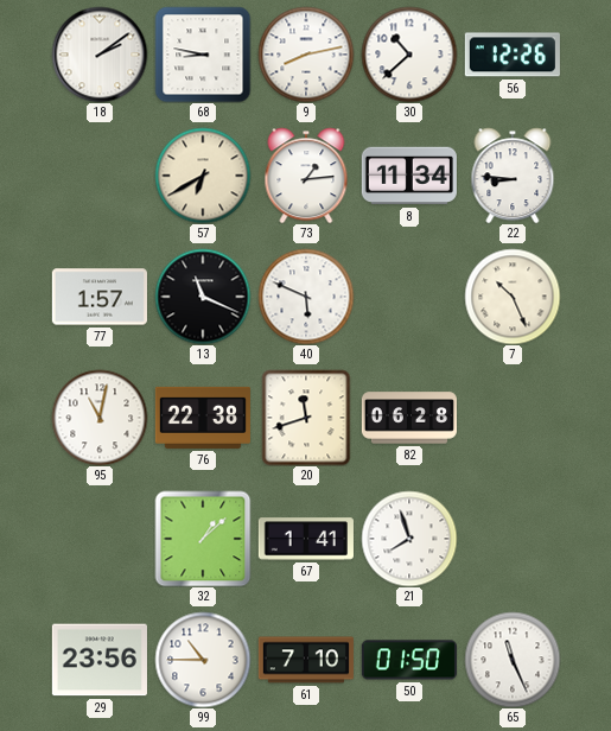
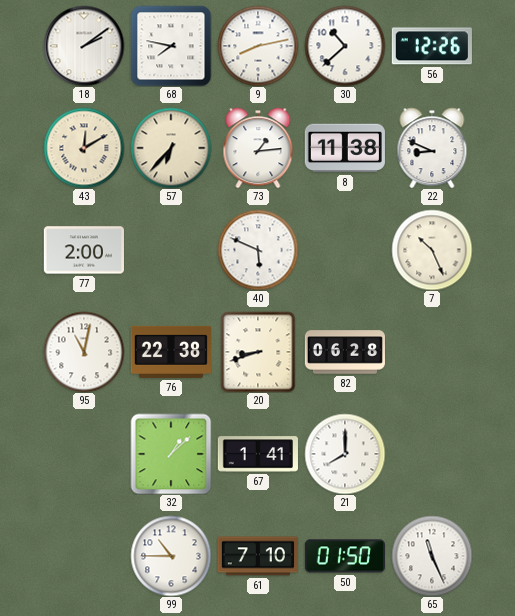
68: 8:47 -> 7:47 (171, 46)
43: none -> 12:10 (84, 148)
57: 6:40 -> 6:37 (171, 148)
8: 11:34 -> 11:38 (345, 148)
22: 8:46 -> 8:49 (432, 148)
77: 1:57 -> 2:00 (84, 250)
13: 11:19 -> none (203, 297)
20: 11:42 -> 8:42 (258, 352)
21: 7:57 -> 8:00 (345, 454)
29: 23:56 -> none (100, 660)
